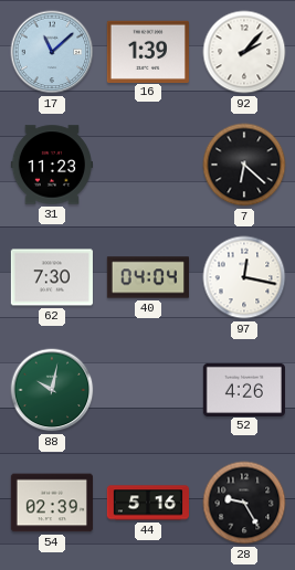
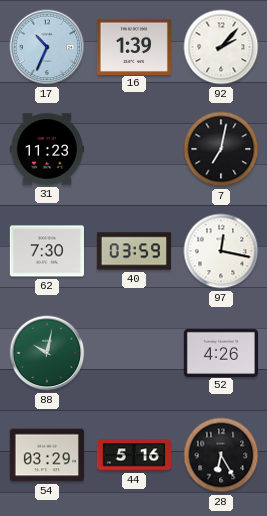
17: 11:08 -> 10:34 (47, 47)
7: 6:22 -> 7:02 (221, 149)
40: 04:04 -> 03:59 (133, 251)
54: 02:39 -> 03:29 (46, 455)
28: 9:25 -> 6:25 (221, 455)
